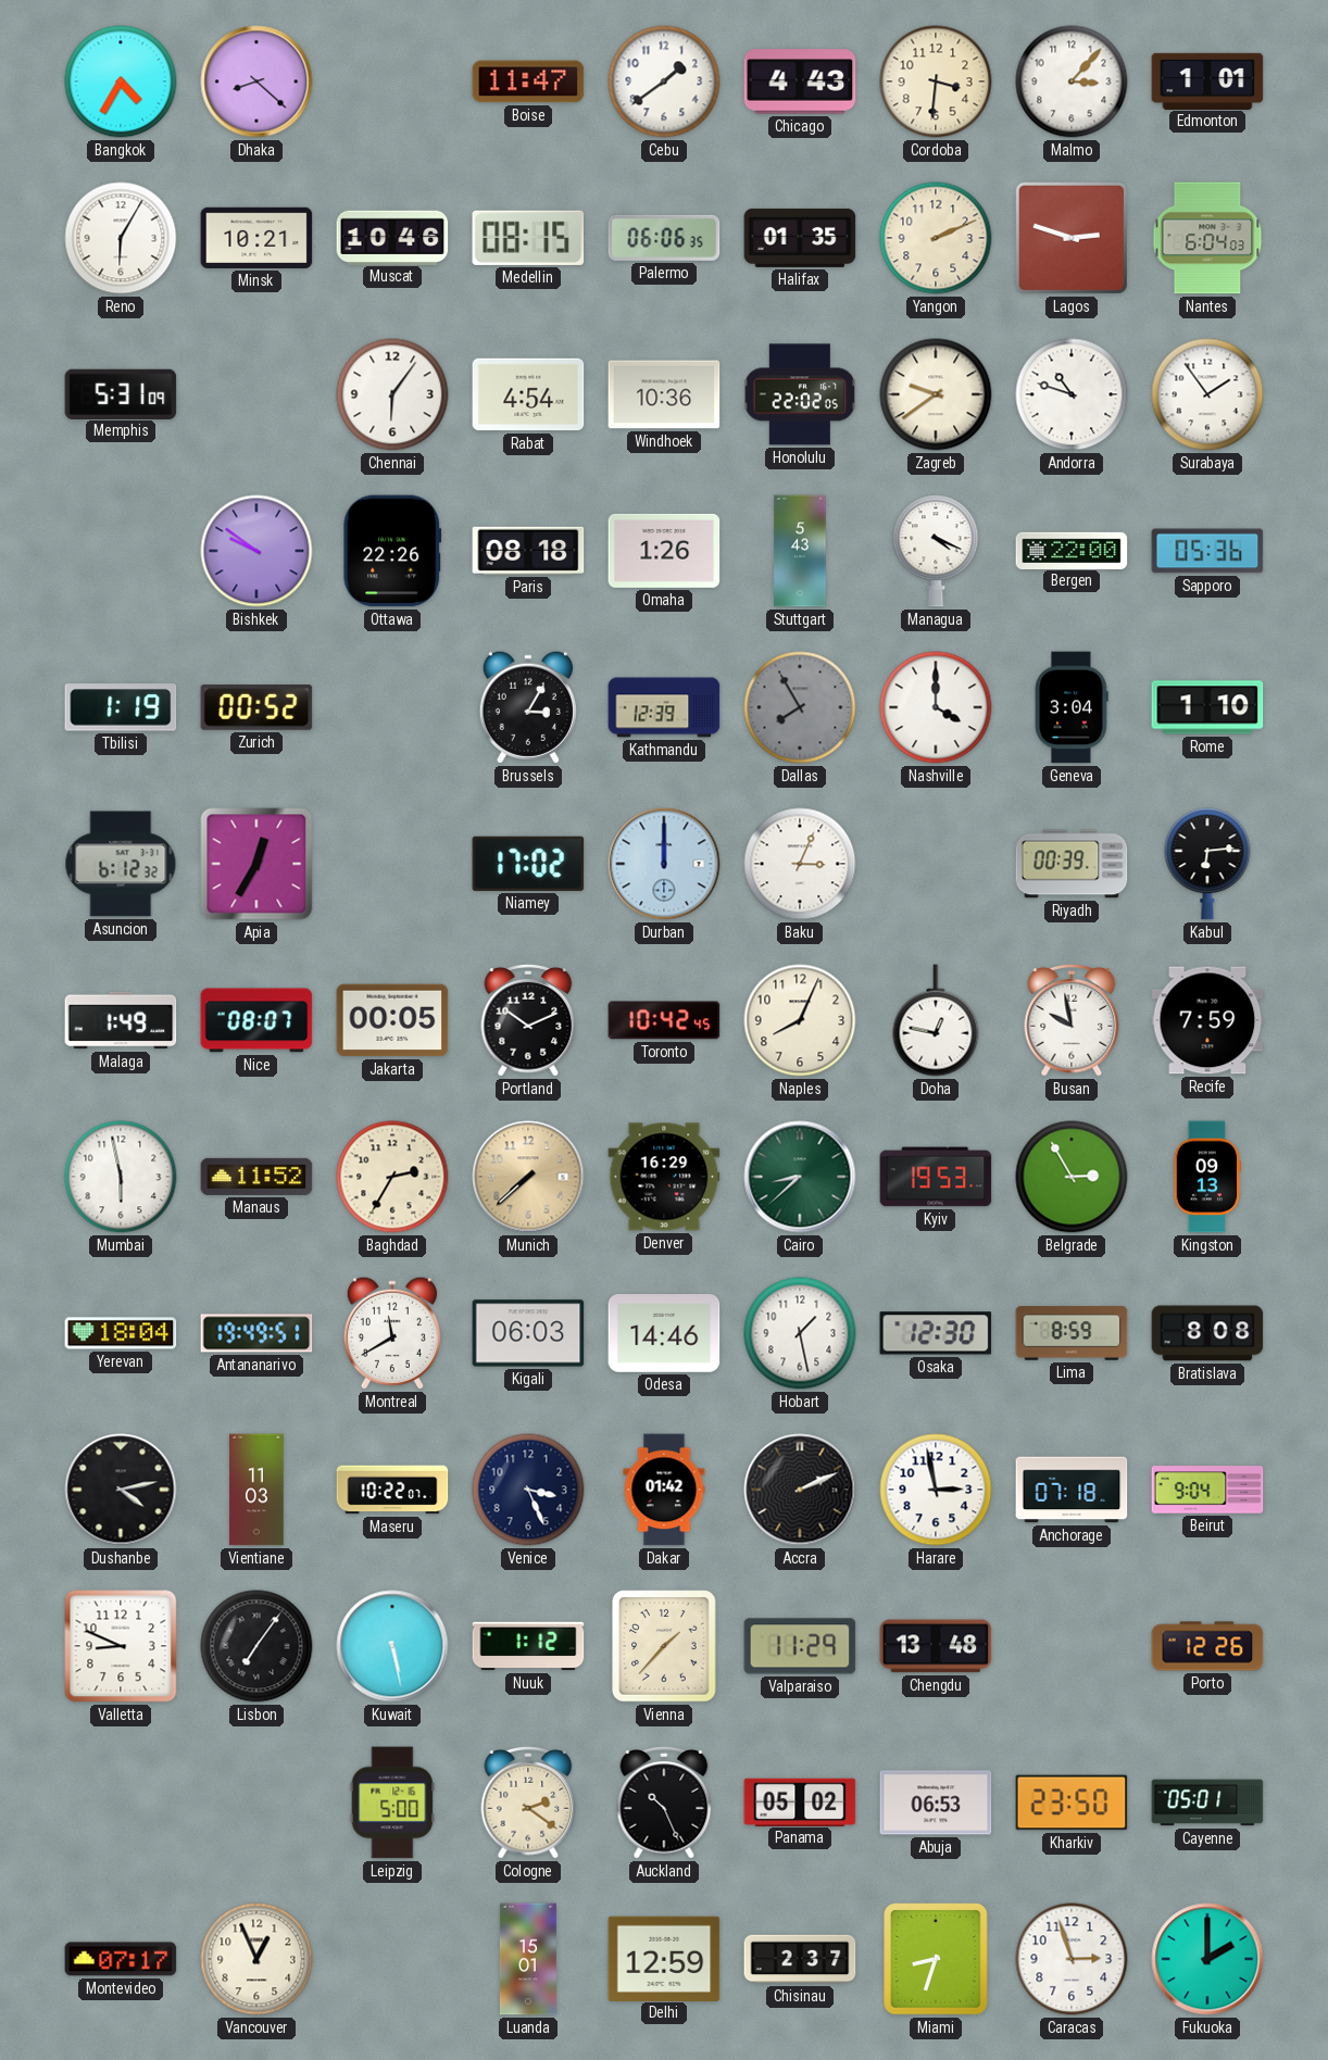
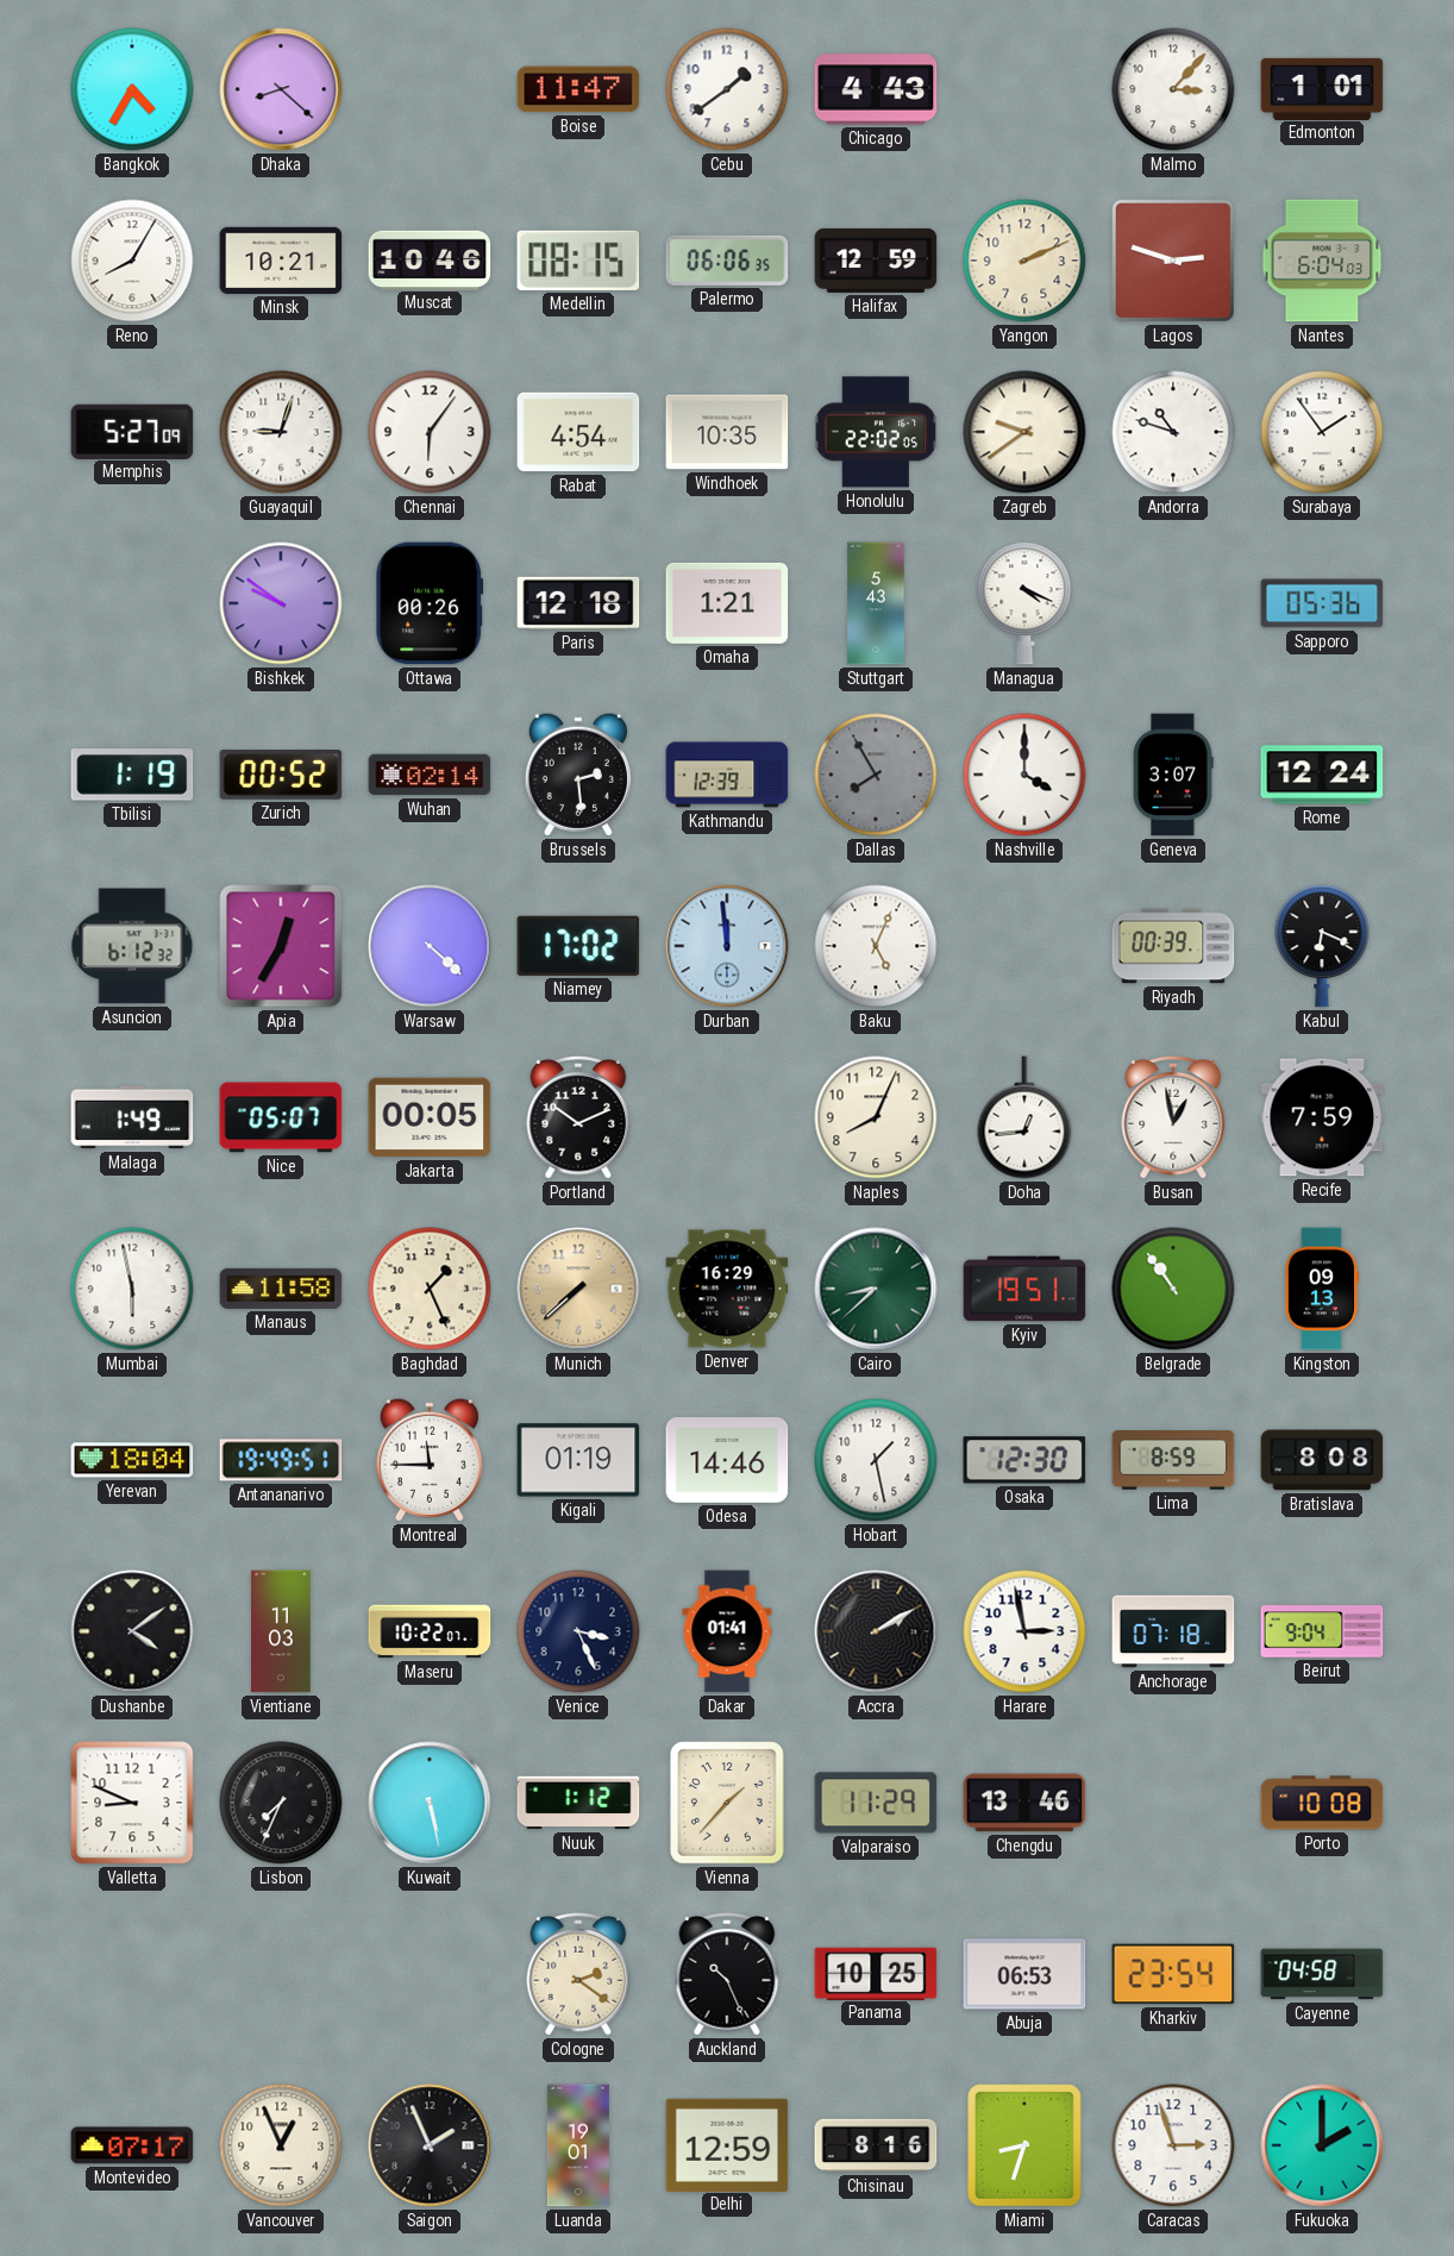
Cordoba: 3:31 -> none (936, 81)
Reno: 6:05 -> 8:05 (132, 261)
Halifax: 01:35 -> 12:59 (876, 261)
Memphis: 5:31 -> 5:27 (132, 431)
Guayaquil: none -> 9:03 (281, 432)
Windhoek: 10:36 -> 10:35 (727, 432)
Ottawa: 22:26 -> 00:26 (430, 603)
Paris: 08:18 -> 12:18 (578, 603)
Omaha: 1:26 -> 1:21 (727, 603)
Bergen: 22:00 -> none (1072, 550)
Wuhan: none -> 02:14 (430, 775)
Brussels: 3:05 -> 2:29 (578, 775)
Geneva: 3:04 -> 3:07 (1173, 775)
Rome: 1:10 -> 12:24 (1322, 775)
Warsaw: none -> 4:22 (430, 946)
Durban: 12:00 -> 11:59 (727, 946)
Baku: 3:04 -> 5:04 (876, 946)
Kabul: 6:14 -> 6:19 (1322, 946)
Nice: 08:07 -> 05:07 (281, 1117)
Toronto: 10:42 -> none (664, 1020)
Doha: 12:47 -> 12:44 (1024, 1117)
Busan: 9:58 -> 12:58 (1173, 1118)
Manaus: 11:52 -> 11:58 (281, 1289)
Baghdad: 2:35 -> 1:26 (430, 1289)
Kyiv: 19:53 -> 19:51 (1024, 1289)
Belgrade: 2:55 -> 10:54 (1173, 1289)
Montreal: 11:40 -> 11:45 (430, 1460)
Kigali: 06:03 -> 01:19 (578, 1460)
Dushanbe: 4:13 -> 4:09 (132, 1631)
Dakar: 01:42 -> 01:41 (727, 1631)
Accra: 2:11 -> 2:10 (876, 1631)
Lisbon: 7:06 -> 7:34 (281, 1803)
Chengdu: 13:48 -> 13:46 (1024, 1803)
Porto: 12:26 -> 10:08 (1322, 1803)
Leipzig: 5:00 -> none (392, 1802)
Panama: 05:02 -> 10:25 (876, 1973)
Kharkiv: 23:50 -> 23:54 (1173, 1974)
Cayenne: 05:01 -> 04:58 (1322, 1974)
Saigon: none -> 1:56 (430, 2145)
Luanda: 15:01 -> 19:01 (578, 2145)
Chisinau: 2:37 -> 8:16 (876, 2145)
